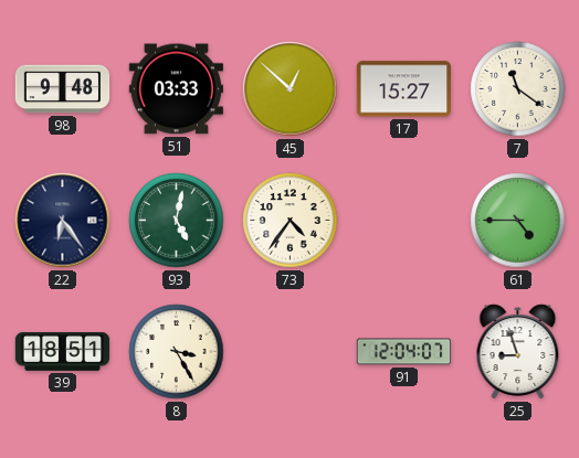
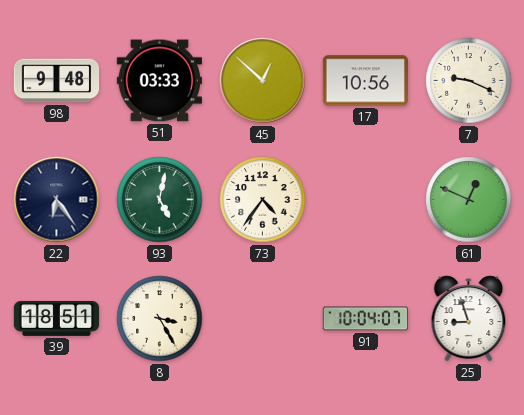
17: 15:27 -> 10:56 (365, 81)
7: 11:21 -> 9:19 (469, 81)
61: 4:45 -> 12:49 (469, 200)
91: 12:04 -> 10:04 (365, 319)
